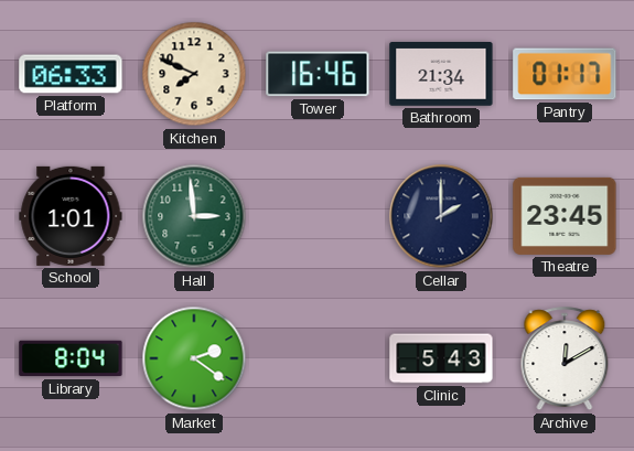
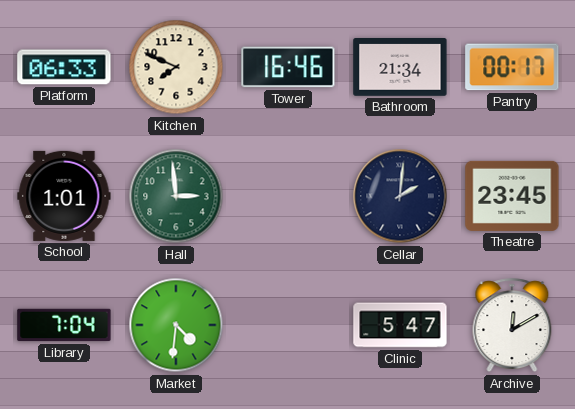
Pantry: 01:17 -> 00:17 (512, 67)
Cellar: 2:00 -> 2:01 (400, 196)
Library: 8:04 -> 7:04 (64, 325)
Market: 2:21 -> 4:31 (176, 325)
Clinic: 5:43 -> 5:47 (400, 325)
